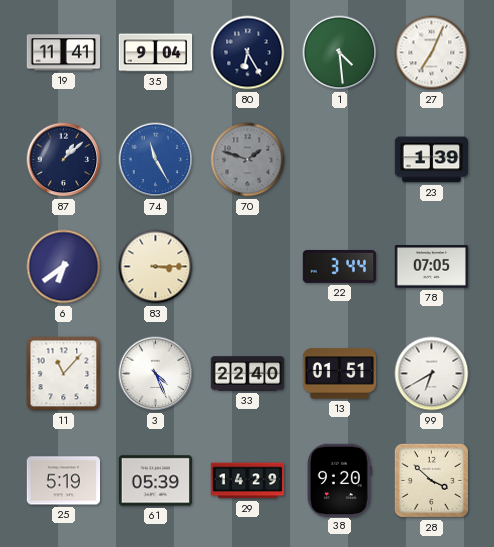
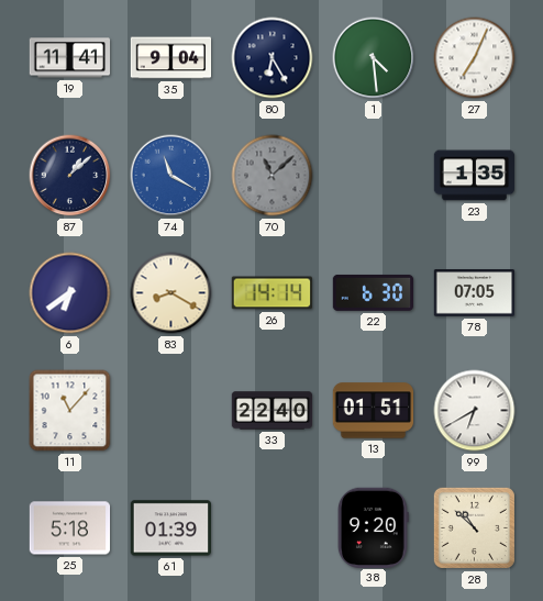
74: 11:25 -> 11:20 (171, 176)
70: 1:48 -> 11:08 (273, 176)
23: 1:39 -> 1:35 (475, 176)
83: 3:15 -> 8:20 (171, 293)
26: none -> 14:14 (271, 293)
22: 3:44 -> 6:30 (374, 292)
3: 4:26 -> none (156, 374)
25: 5:19 -> 5:18 (70, 528)
61: 05:39 -> 01:39 (170, 528)
29: 14:29 -> none (248, 481)
28: 3:52 -> 10:52 (474, 527)
